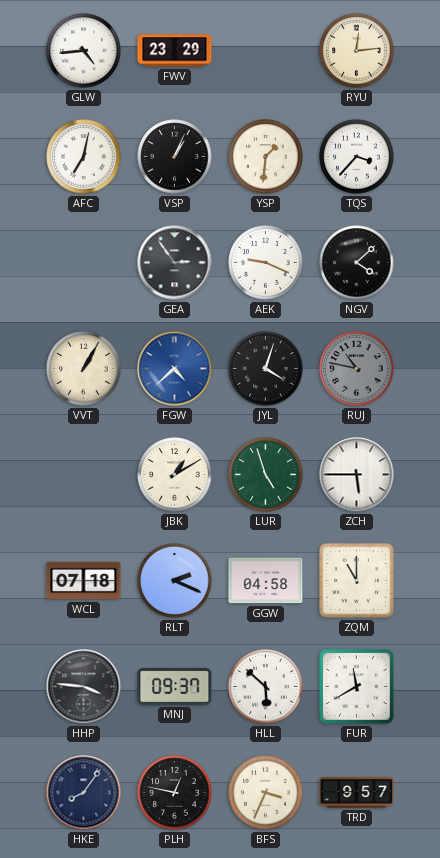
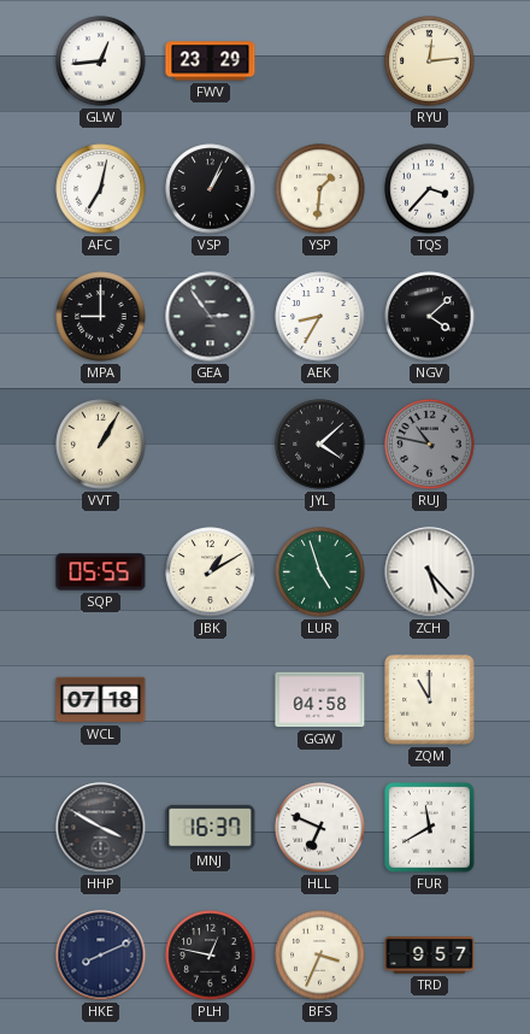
GLW: 4:44 -> 12:44 (101, 61)
MPA: none -> 9:00 (101, 317)
AEK: 9:19 -> 8:35 (320, 317)
FGW: 4:38 -> none (175, 369)
JYL: 4:03 -> 4:08 (320, 445)
SQP: none -> 05:55 (101, 572)
ZCH: 5:45 -> 5:23 (430, 572)
RLT: 2:19 -> none (175, 581)
HHP: 3:46 -> 3:50 (101, 828)
MNJ: 09:37 -> 16:37 (211, 827)
HLL: 5:52 -> 6:49 (320, 828)
HKE: 8:06 -> 8:11 (101, 956)
